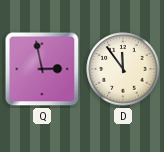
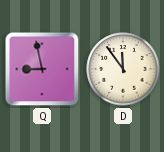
Q: 2:58 -> 8:58 (42, 69)
